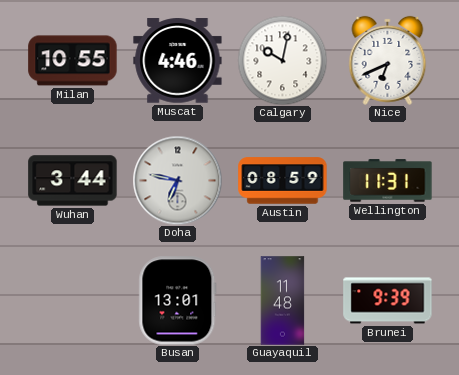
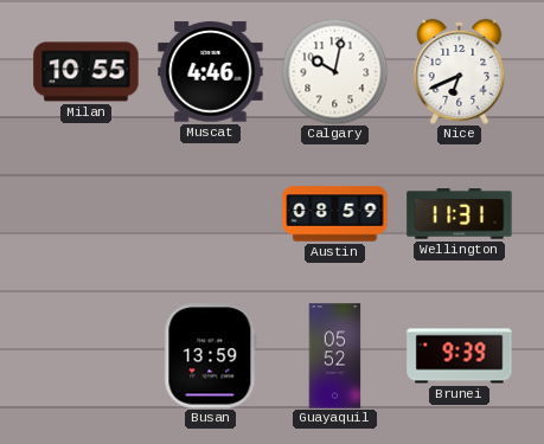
Wuhan: 3:44 -> none (73, 181)
Doha: 6:47 -> none (177, 180)
Busan: 13:01 -> 13:59 (211, 356)
Guayaquil: 11:48 -> 05:52 (335, 356)
